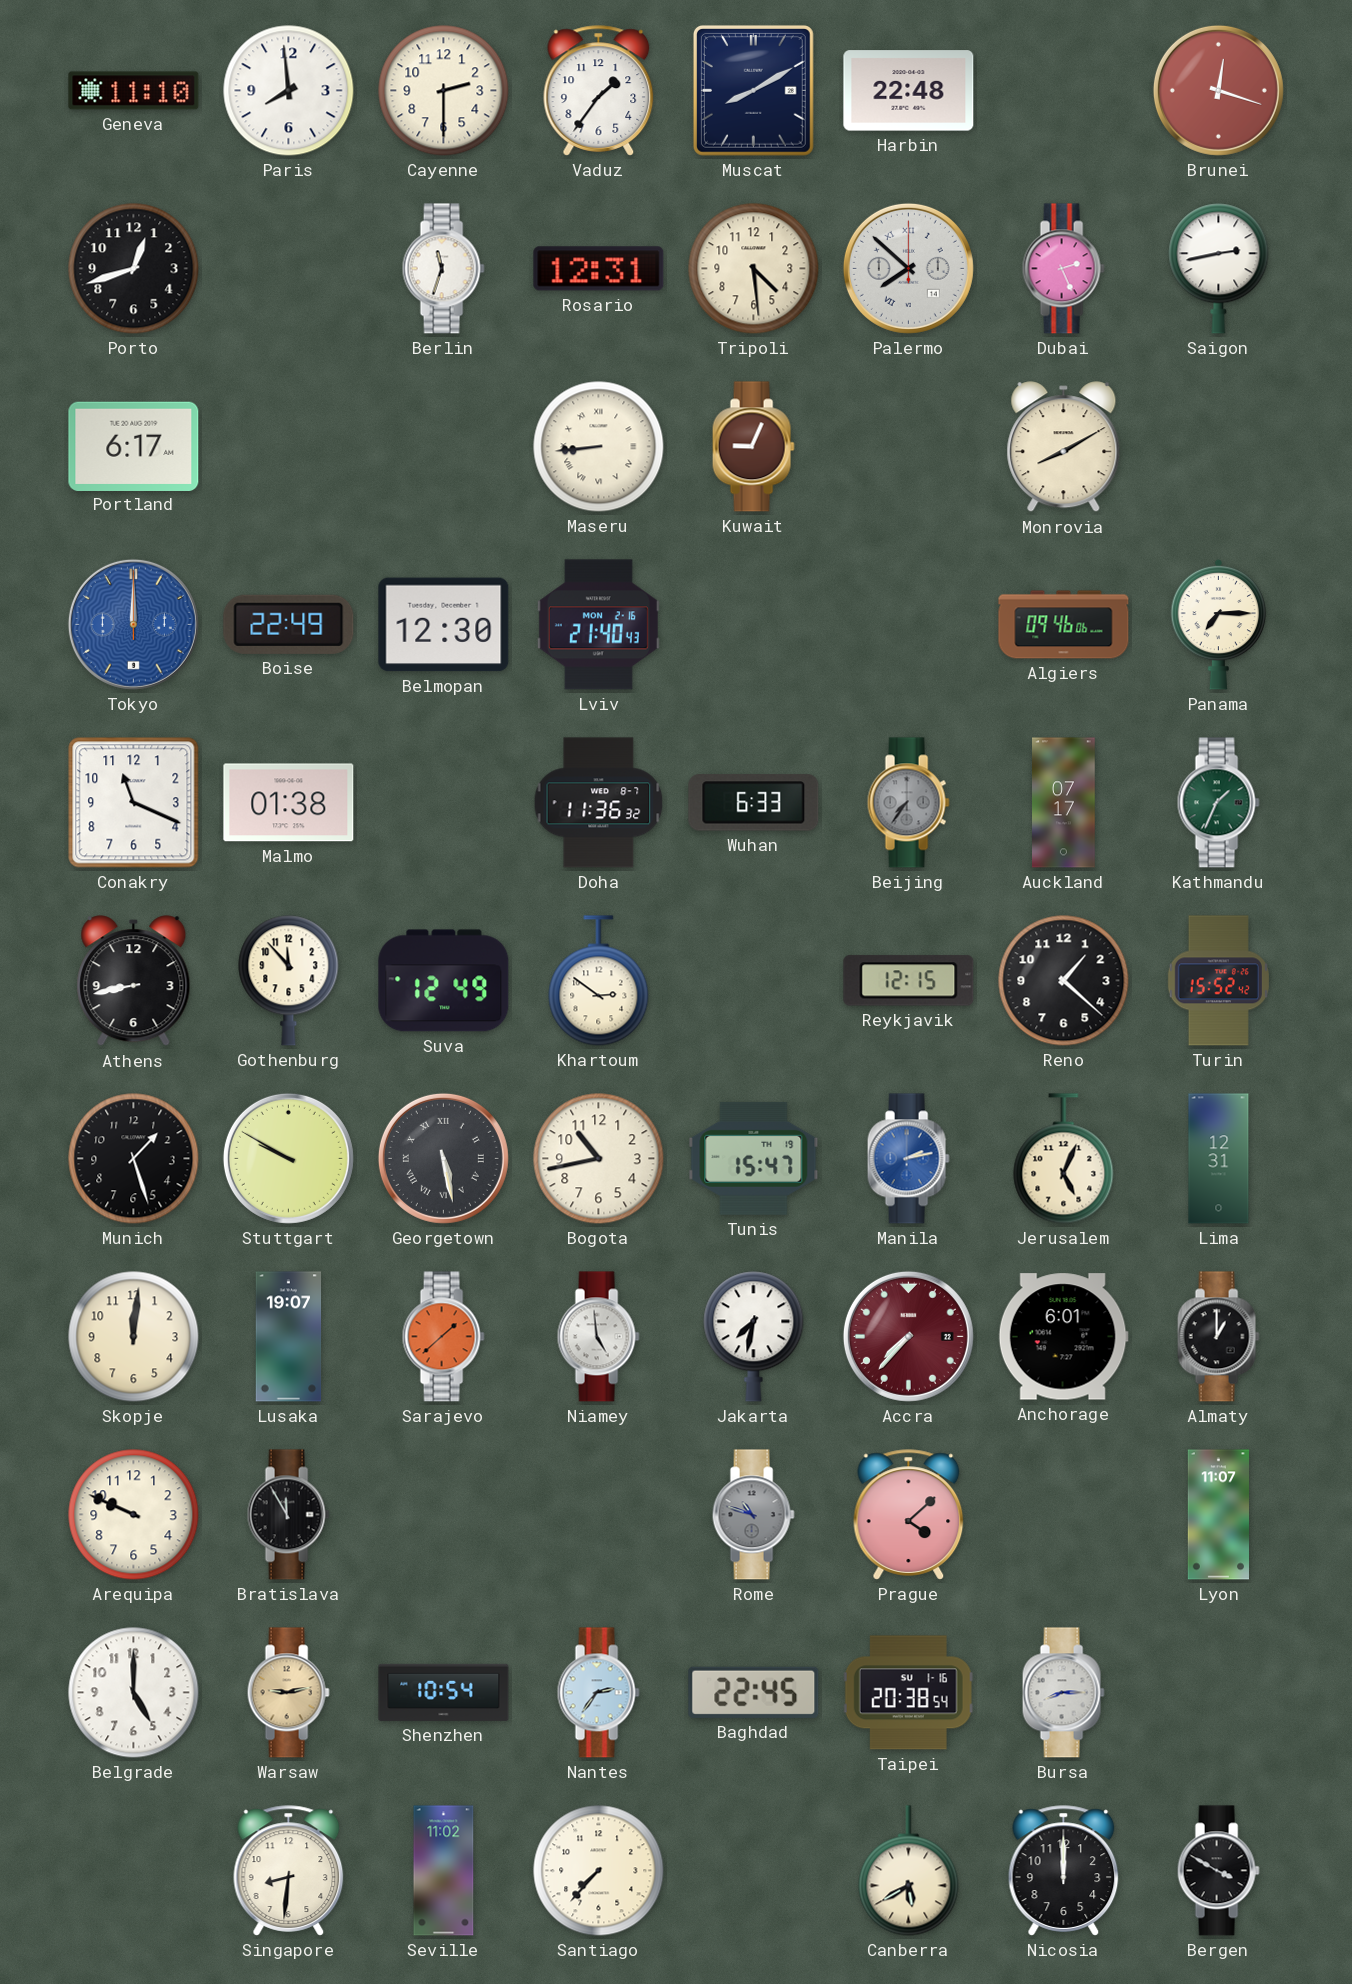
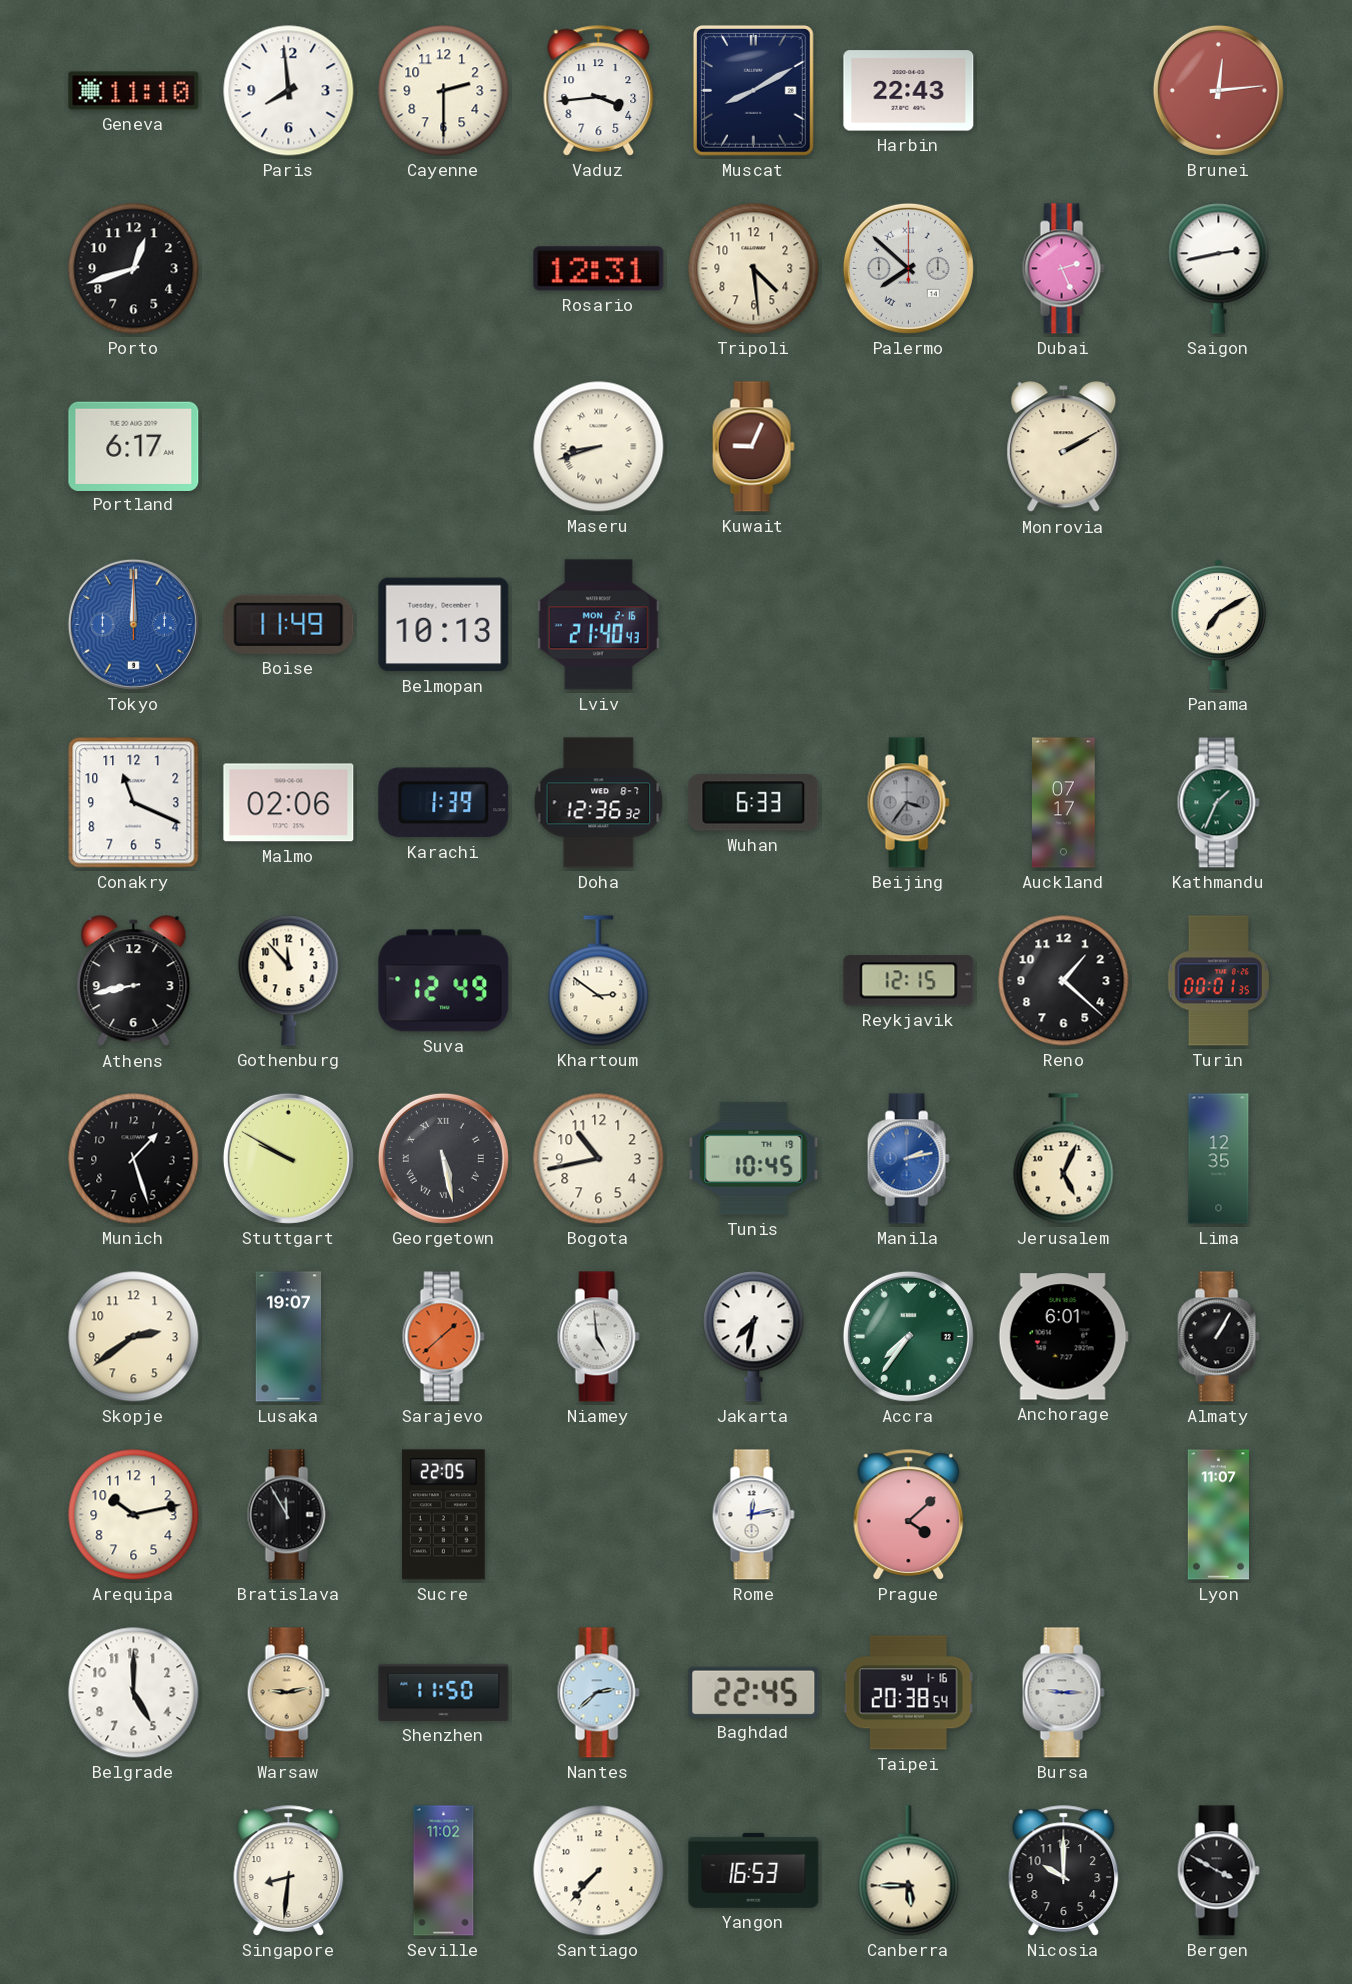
Vaduz: 1:36 -> 3:44 (599, 91)
Harbin: 22:48 -> 22:43 (909, 91)
Brunei: 12:18 -> 12:14 (1218, 90)
Berlin: 11:33 -> none (443, 269)
Maseru: 8:44 -> 8:42 (599, 447)
Monrovia: 8:10 -> 2:10 (1064, 447)
Boise: 22:49 -> 11:49 (289, 624)
Belmopan: 12:30 -> 10:13 (444, 625)
Algiers: 09:46 -> none (1064, 625)
Panama: 7:15 -> 7:10 (1219, 624)
Malmo: 01:38 -> 02:06 (289, 803)
Karachi: none -> 1:39 (444, 803)
Doha: 11:36 -> 12:36 (599, 803)
Beijing: 7:36 -> 3:36 (908, 803)
Turin: 15:52 -> 00:01 (1218, 981)
Tunis: 15:47 -> 10:45 (754, 1158)
Lima: 12:31 -> 12:35 (1219, 1159)
Skopje: 12:01 -> 2:39 (134, 1337)
Accra: 7:37 -> 7:36 (908, 1336)
Accra dial: burgundy -> green (908, 1336)
Almaty: 1:00 -> 1:05 (1218, 1337)
Arequipa: 9:49 -> 10:13 (134, 1515)
Sucre: none -> 22:05 (443, 1515)
Rome: 10:48 -> 12:13 (753, 1515)
Rome dial: grey -> white (753, 1515)
Shenzhen: 10:54 -> 11:50 (444, 1692)
Nantes: 2:36 -> 2:38 (598, 1693)
Bursa: 8:15 -> 9:15 (1063, 1693)
Yangon: none -> 16:53 (754, 1870)
Canberra: 5:40 -> 5:45 (909, 1871)
Nicosia: 12:00 -> 10:00 (1064, 1871)
